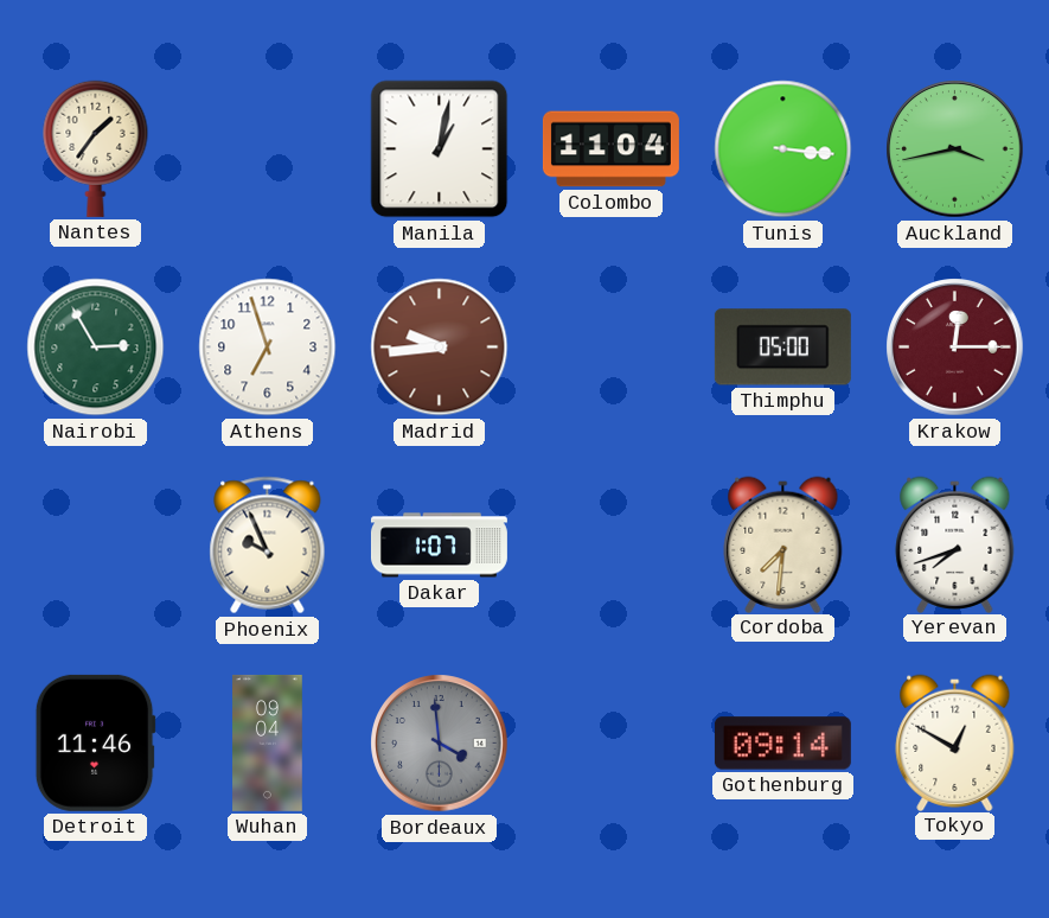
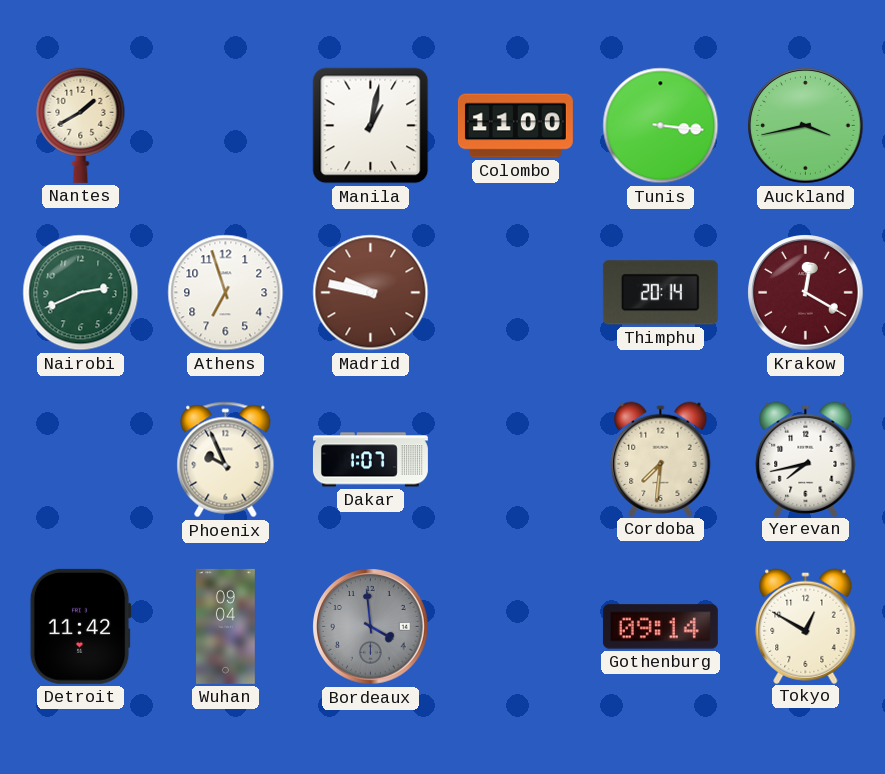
Nantes: 1:36 -> 1:40 (81, 125)
Colombo: 11:04 -> 11:00 (515, 126)
Nairobi: 2:55 -> 2:41 (81, 293)
Madrid: 9:44 -> 9:47 (371, 293)
Thimphu: 05:00 -> 20:14 (660, 293)
Krakow: 12:15 -> 12:20 (806, 293)
Yerevan: 7:42 -> 7:43 (806, 459)
Detroit: 11:46 -> 11:42 (80, 626)
